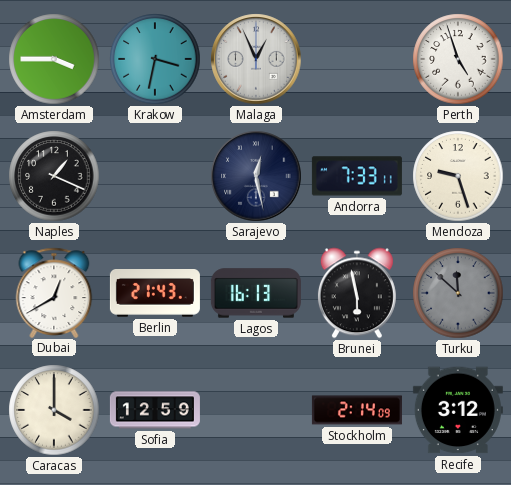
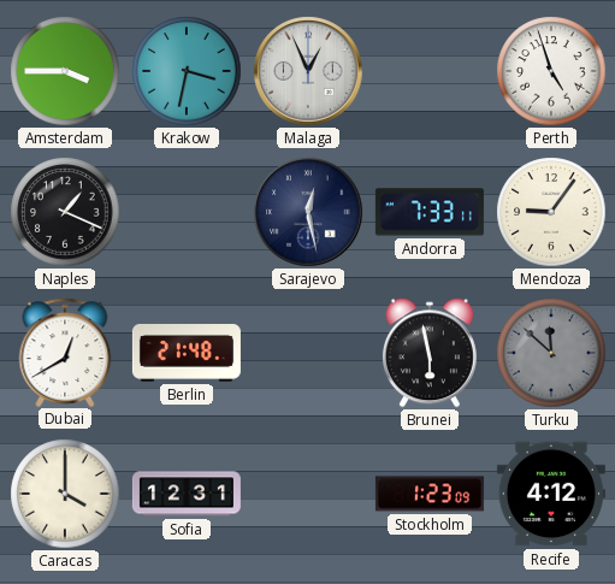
Mendoza: 9:27 -> 9:06 (551, 212)
Berlin: 21:43 -> 21:48 (187, 354)
Lagos: 16:13 -> none (256, 293)
Sofia: 12:59 -> 12:31 (187, 494)
Stockholm: 2:14 -> 1:23 (430, 494)
Recife: 3:12 -> 4:12 (551, 494)
